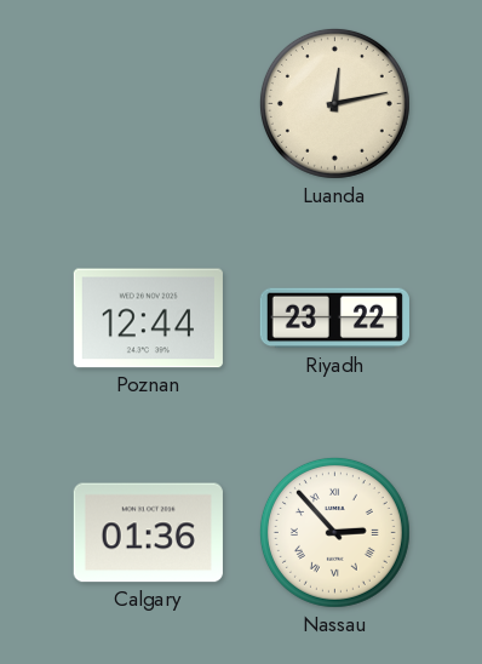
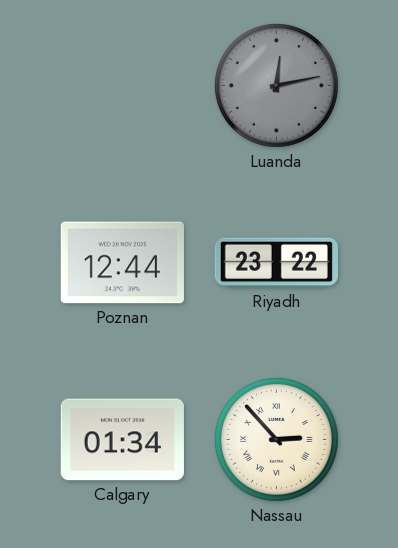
Luanda dial: cream -> grey (276, 85)
Calgary: 01:36 -> 01:34 (122, 440)
